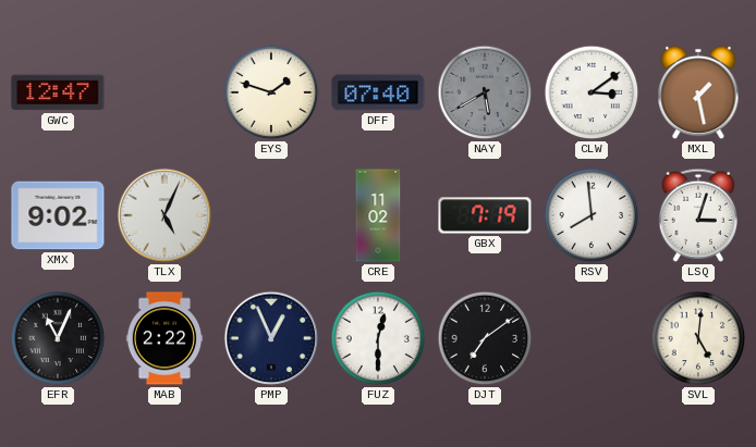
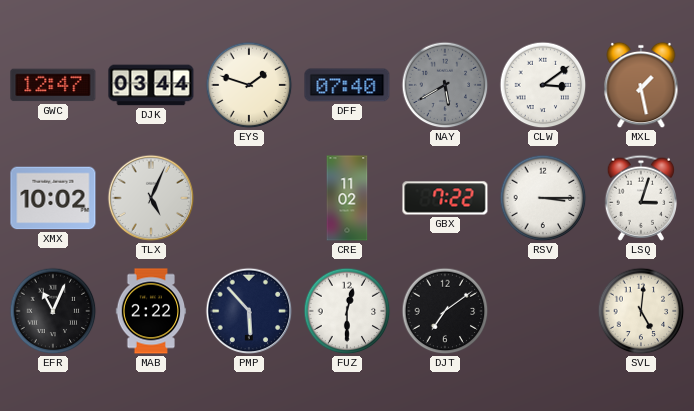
DJK: none -> 03:44 (151, 85)
XMX: 9:02 -> 10:02 (53, 198)
GBX: 7:19 -> 7:22 (445, 198)
RSV: 7:59 -> 3:15 (543, 198)
PMP: 12:56 -> 5:53 (249, 311)
